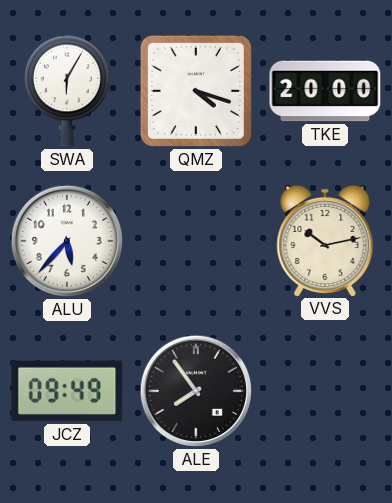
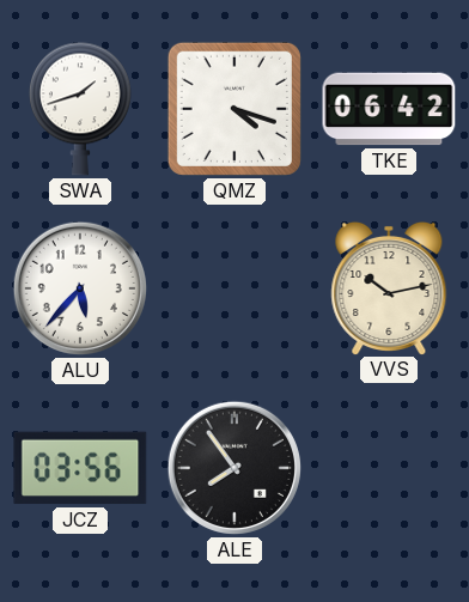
SWA: 6:05 -> 1:42 (81, 109)
TKE: 20:00 -> 06:42 (389, 109)
JCZ: 09:49 -> 03:56 (80, 468)
